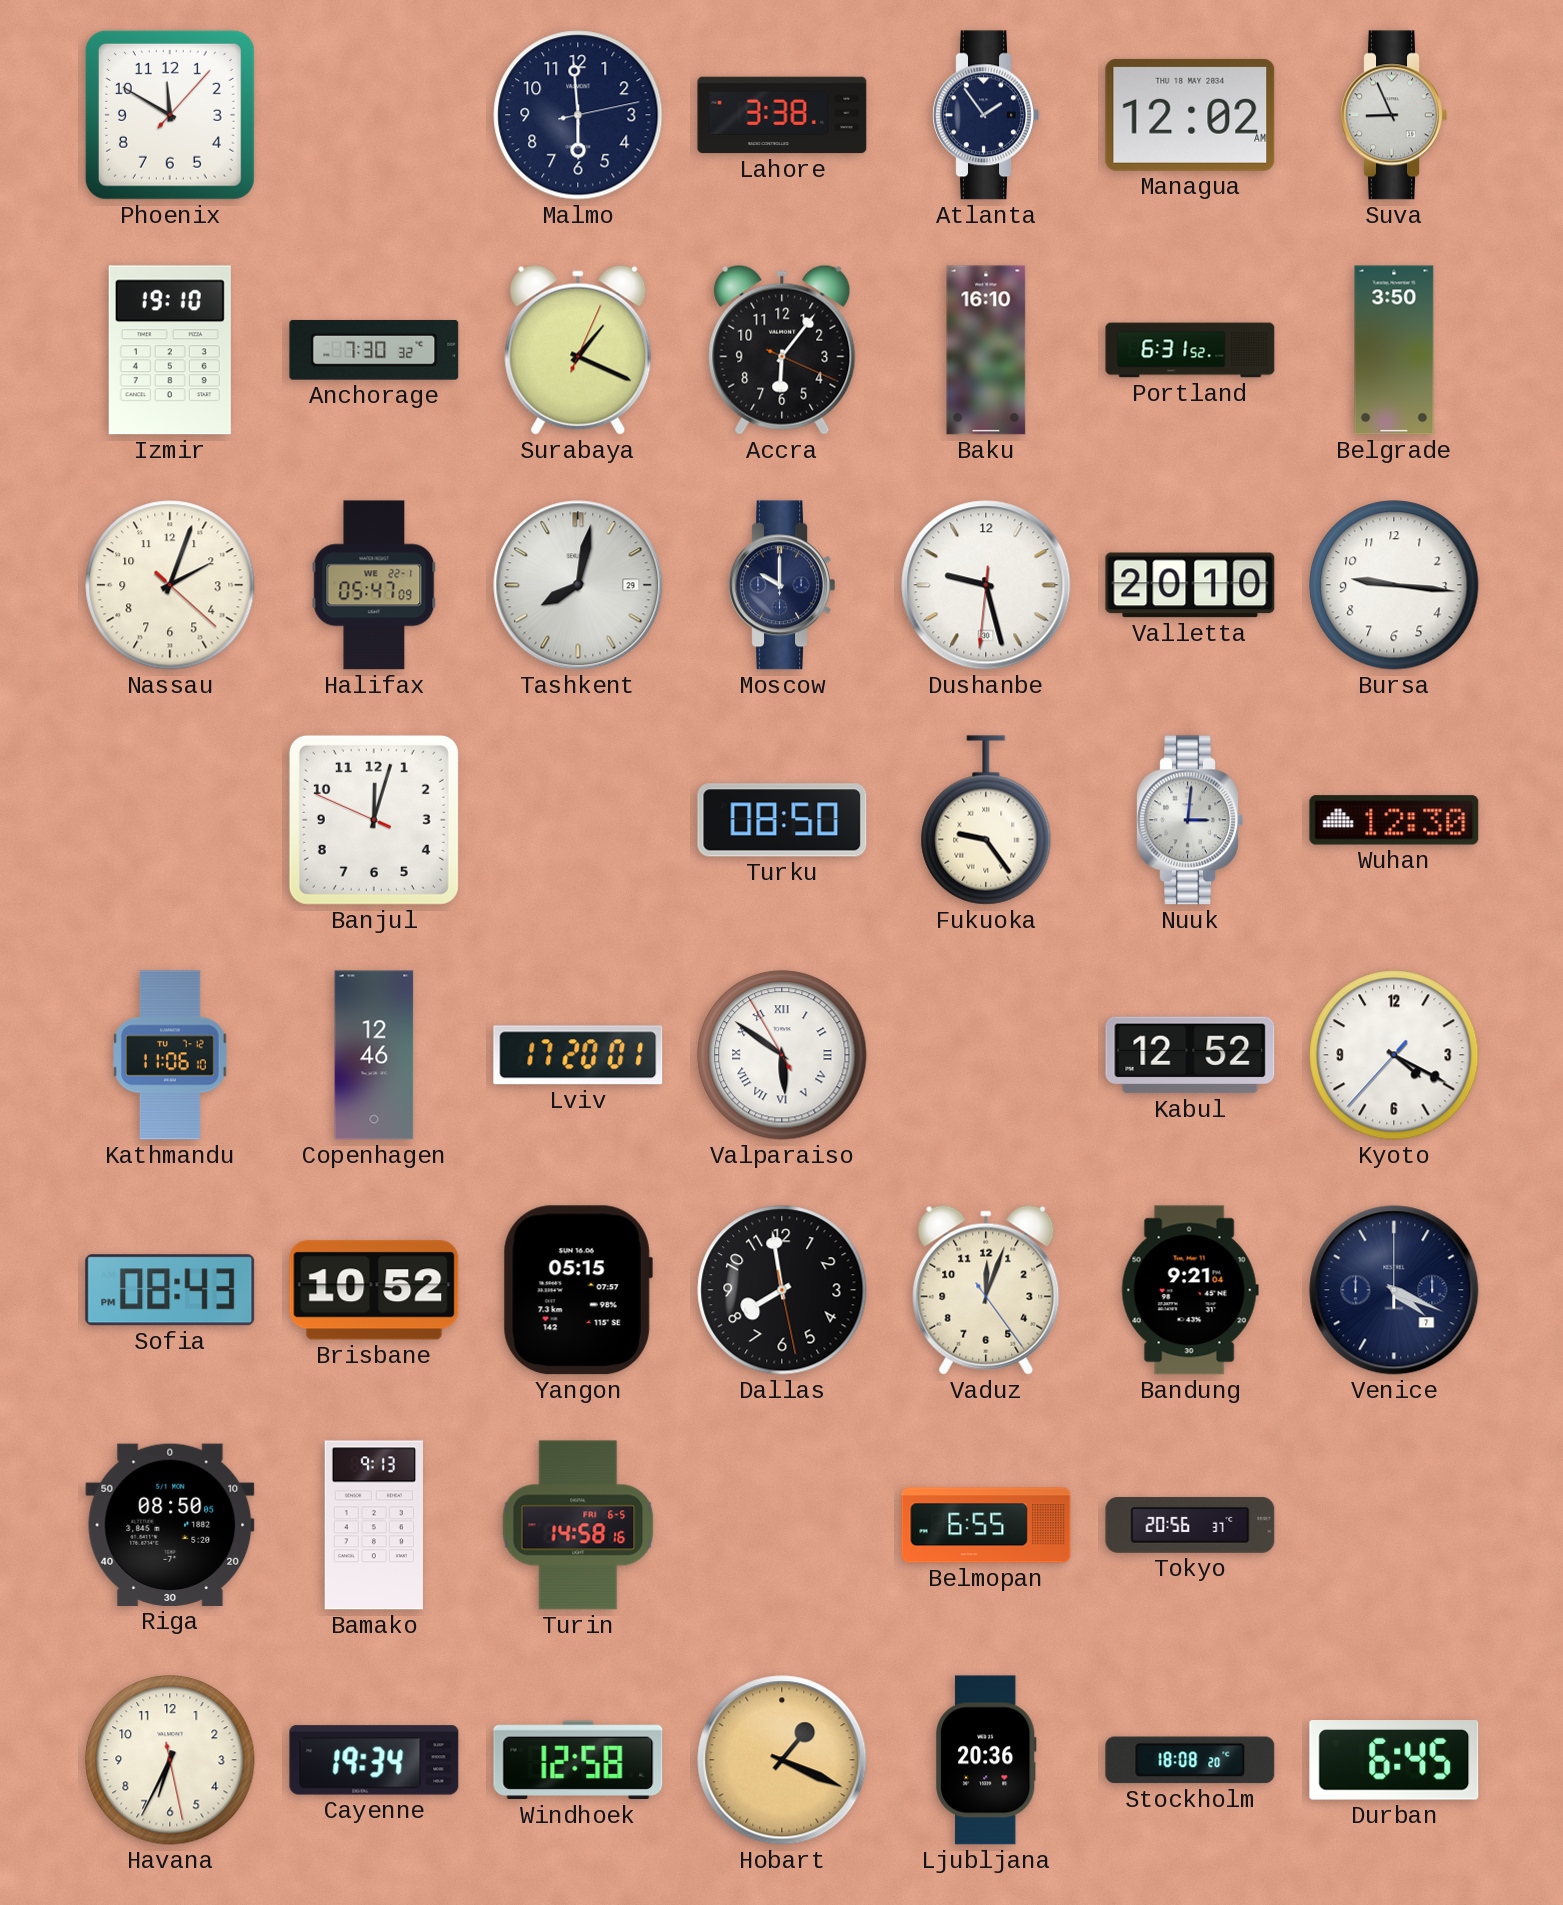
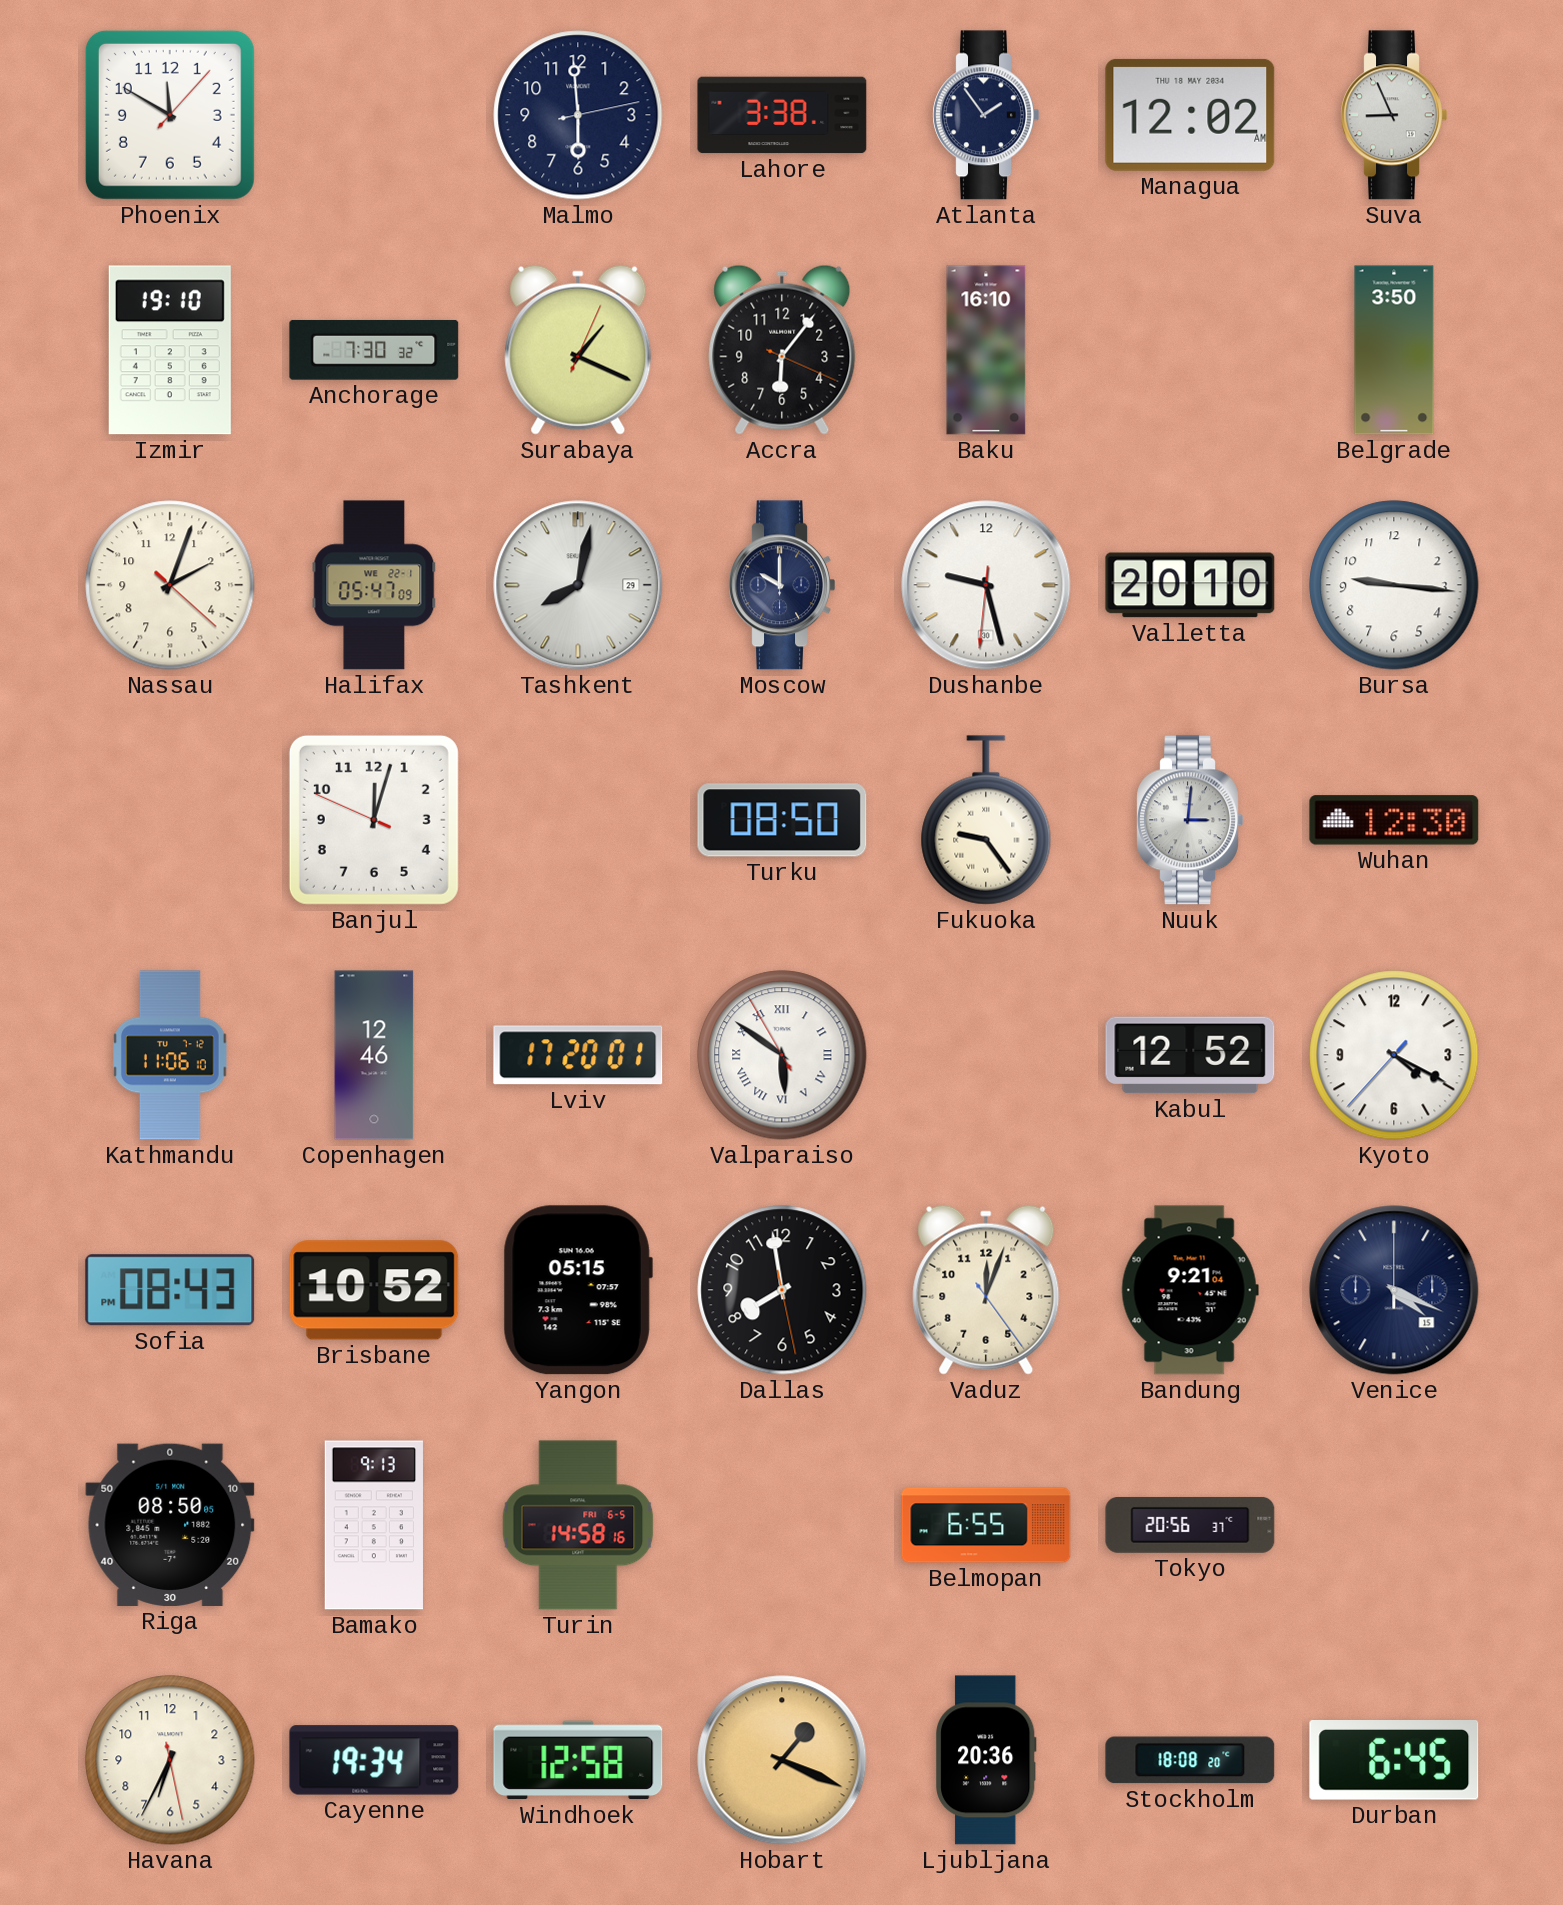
Portland: 6:31 -> none (1190, 350)
Venice date: 7 -> 15 (1394, 1290)
